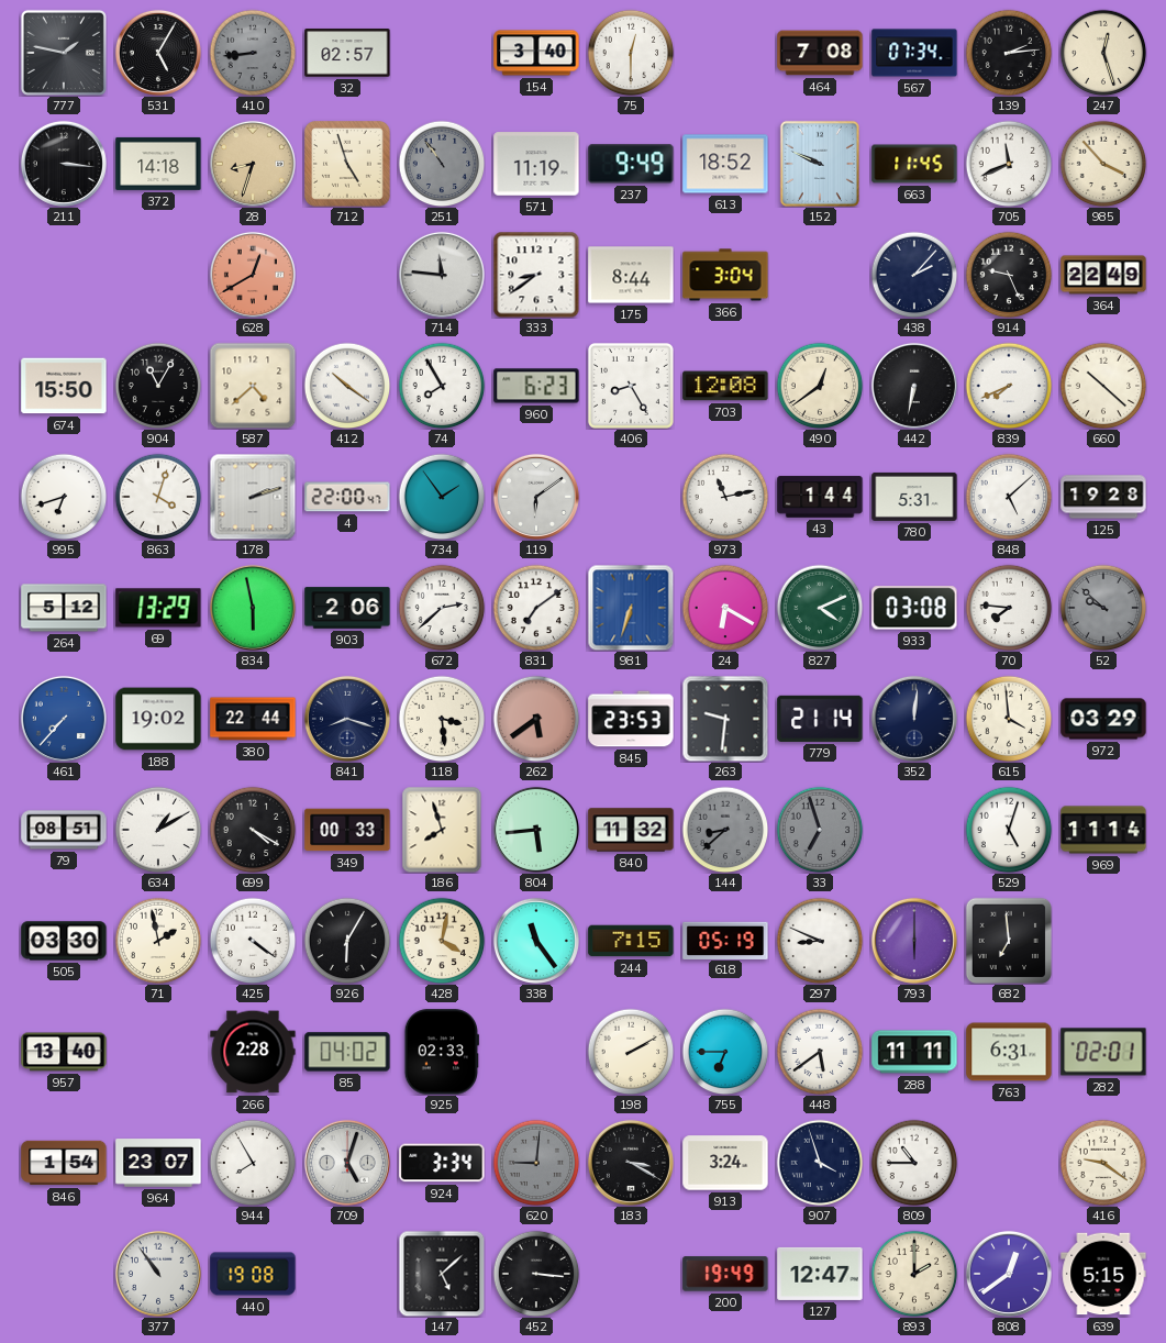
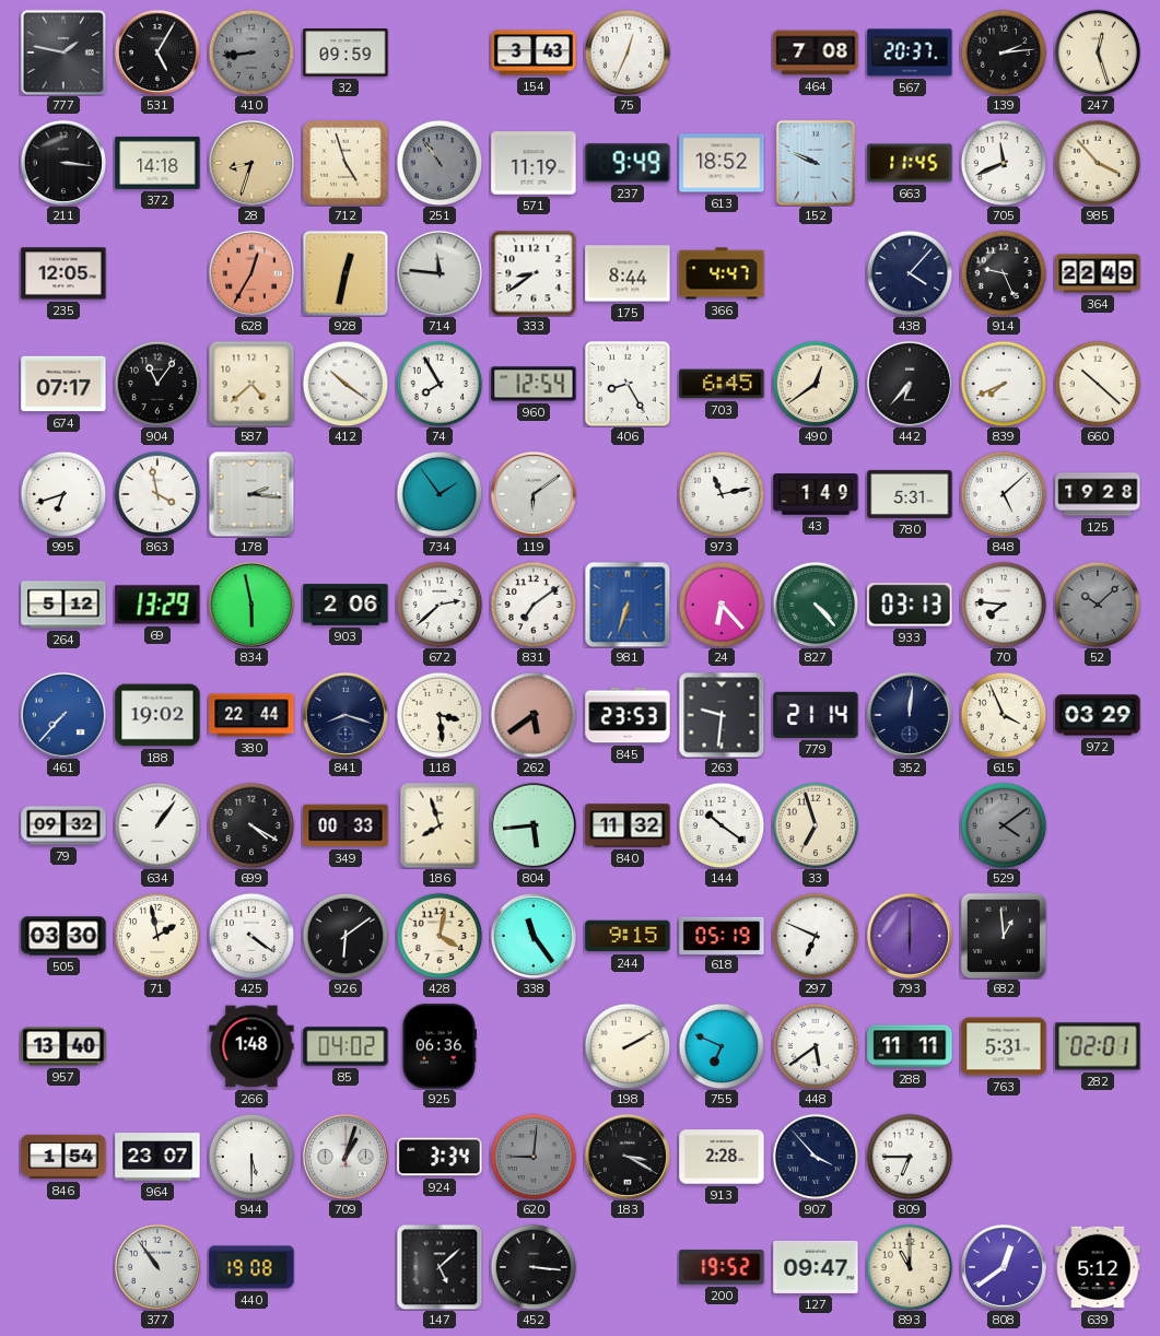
32: 02:57 -> 09:59 (345, 52)
154: 3:40 -> 3:43 (534, 52)
75: 12:30 -> 12:34 (628, 52)
567: 07:34 -> 20:37 (910, 52)
235: none -> 12:05 (63, 273)
628: 12:40 -> 12:35 (251, 273)
928: none -> 12:32 (345, 273)
366: 3:04 -> 4:47 (722, 273)
438: 2:07 -> 4:07 (910, 273)
674: 15:50 -> 07:17 (63, 384)
904: 11:05 -> 11:06 (157, 384)
960: 6:23 -> 12:54 (534, 384)
703: 12:08 -> 6:45 (722, 384)
442: 6:32 -> 6:37 (910, 384)
863: 4:03 -> 3:58 (157, 494)
178: 2:12 -> 2:16 (251, 494)
4: 22:00 -> none (347, 497)
43: 1:44 -> 1:49 (816, 494)
24: 6:20 -> 6:23 (722, 605)
827: 4:11 -> 4:23 (816, 605)
933: 03:08 -> 03:13 (910, 605)
52: 9:52 -> 10:08 (1098, 605)
615: 3:59 -> 3:56 (1004, 715)
79: 08:51 -> 09:32 (63, 825)
634: 1:10 -> 1:06 (157, 825)
144: 8:38 -> 10:21 (722, 825)
144 dial: grey -> white (722, 825)
33 dial: grey -> cream (816, 825)
529: 5:03 -> 4:09 (1004, 825)
529 dial: white -> grey (1004, 825)
969: 11:14 -> none (1103, 830)
926: 6:05 -> 6:09 (345, 936)
244: 7:15 -> 9:15 (628, 936)
297: 8:49 -> 6:49 (816, 936)
682: 6:59 -> 12:59 (1003, 935)
266: 2:28 -> 1:48 (251, 1046)
925: 02:33 -> 06:36 (440, 1046)
755: 6:45 -> 6:49 (722, 1046)
763: 6:31 -> 5:31 (1004, 1046)
944: 7:55 -> 5:30 (251, 1157)
709: 5:03 -> 1:03 (345, 1157)
913: 3:24 -> 2:28 (722, 1157)
907: 3:57 -> 3:53 (816, 1157)
809: 10:45 -> 6:45 (910, 1157)
416: 9:21 -> none (1103, 1163)
200: 19:49 -> 19:52 (722, 1267)
127: 12:47 -> 09:47 (816, 1267)
893: 2:00 -> 11:00 (910, 1267)
639: 5:15 -> 5:12 (1098, 1267)
